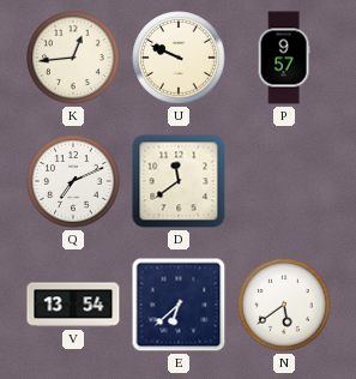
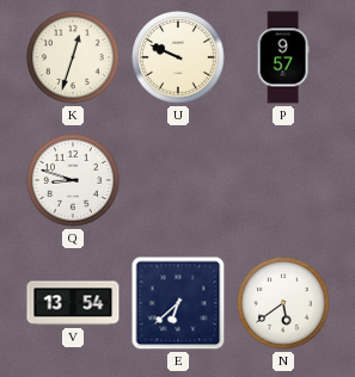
K: 12:44 -> 12:33 (73, 57)
Q: 7:11 -> 8:48 (73, 180)
D: 11:39 -> none (179, 181)
